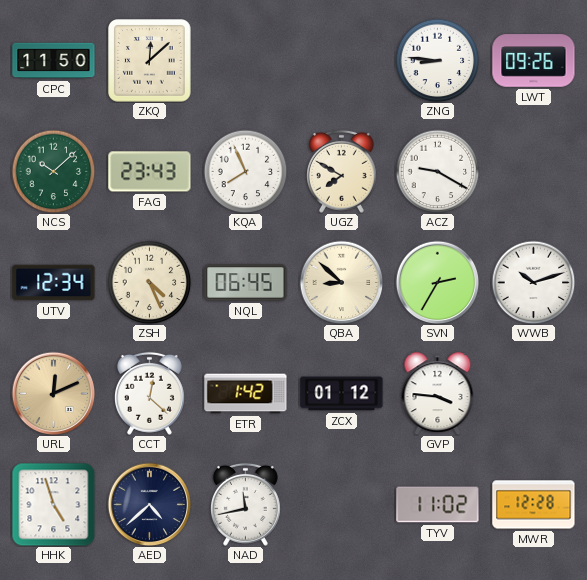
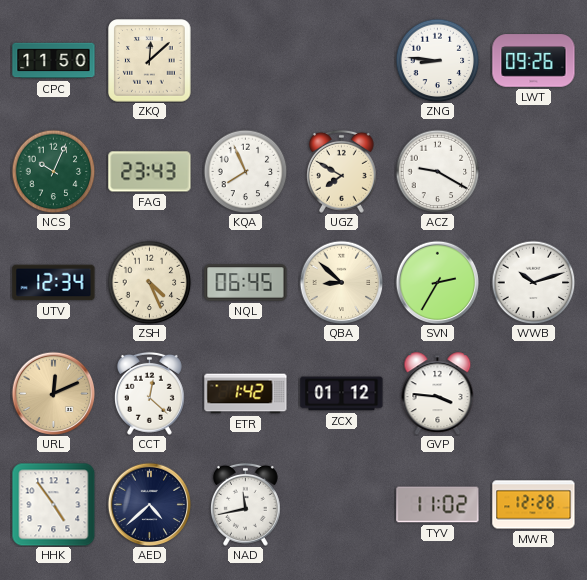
NCS: 10:08 -> 10:04 (53, 171)
HHK: 4:57 -> 4:54 (53, 504)
